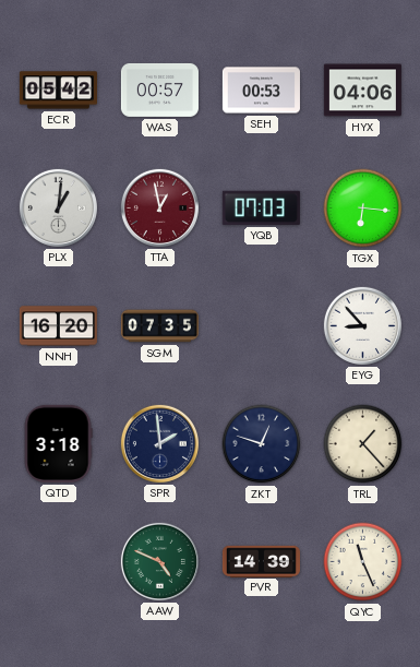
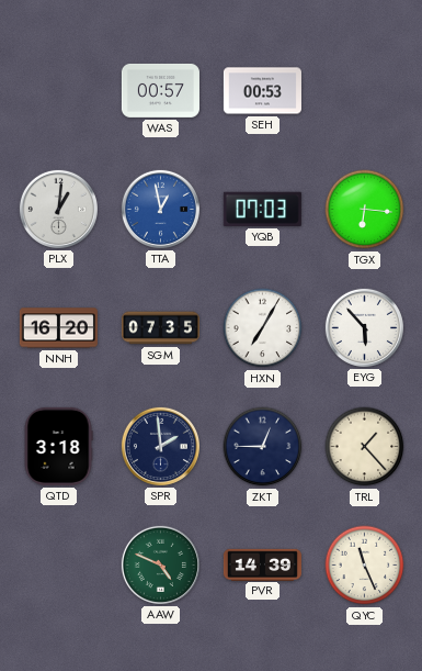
ECR: 05:42 -> none (58, 91)
HYX: 04:06 -> none (362, 91)
TTA dial: burgundy -> blue (160, 209)
HXN: none -> 7:05 (263, 328)
EYG: 8:53 -> 5:53 (364, 327)
ZKT: 12:48 -> 12:45 (263, 447)
